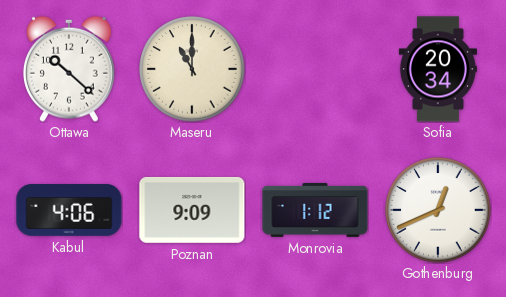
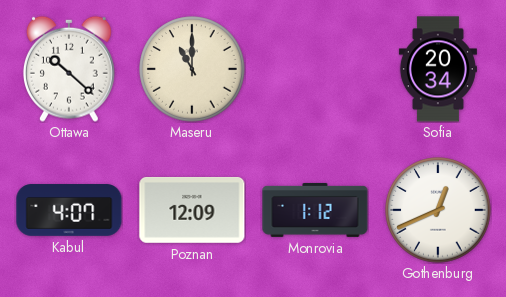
Kabul: 4:06 -> 4:07 (69, 210)
Poznan: 9:09 -> 12:09 (192, 210)
